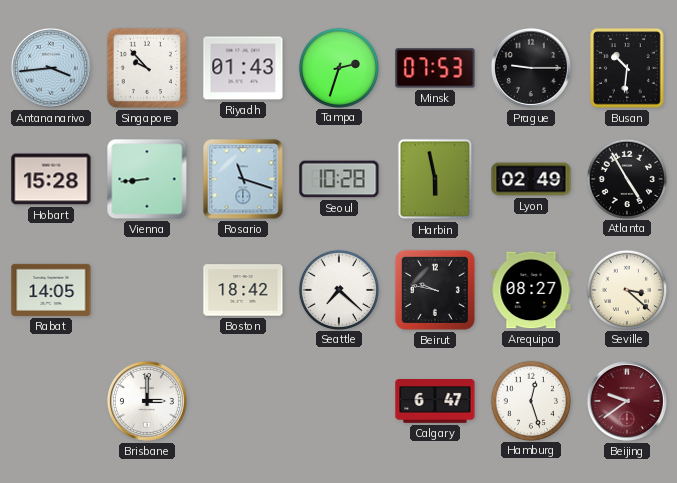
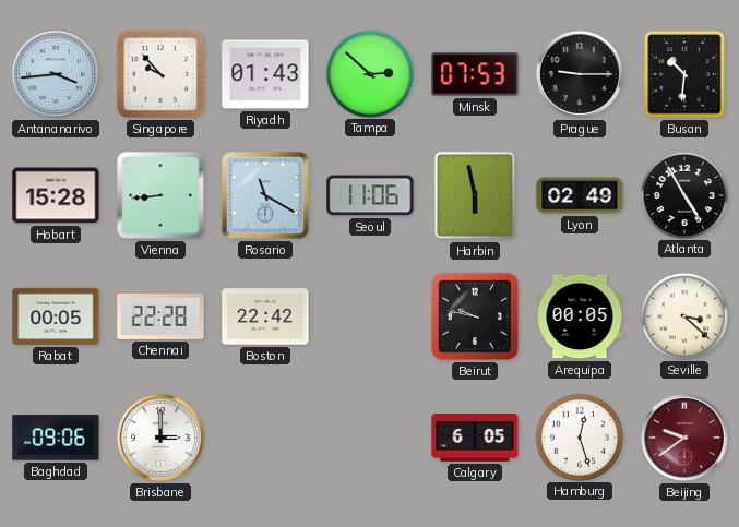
Tampa: 2:33 -> 2:52 (369, 73)
Rosario: 11:18 -> 11:20 (265, 195)
Seoul: 10:28 -> 11:06 (370, 195)
Rabat: 14:05 -> 00:05 (56, 316)
Chennai: none -> 22:28 (160, 316)
Boston: 18:42 -> 22:42 (265, 316)
Seattle: 7:22 -> none (338, 289)
Arequipa: 08:27 -> 00:05 (580, 316)
Baghdad: none -> 09:06 (56, 438)
Calgary: 6:47 -> 6:05 (475, 439)
